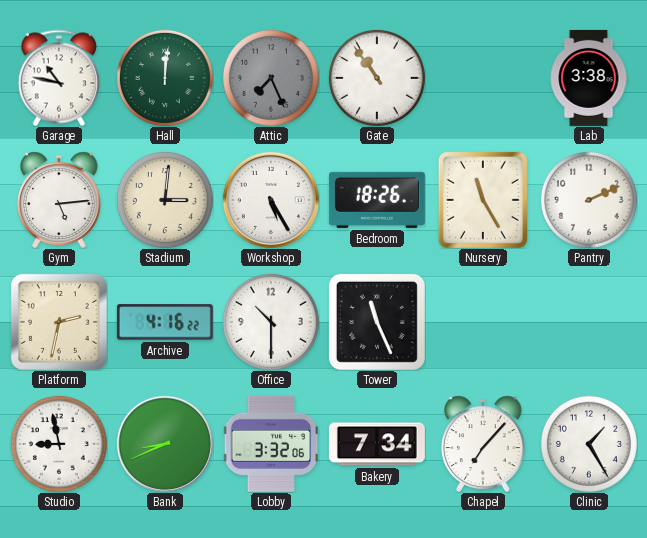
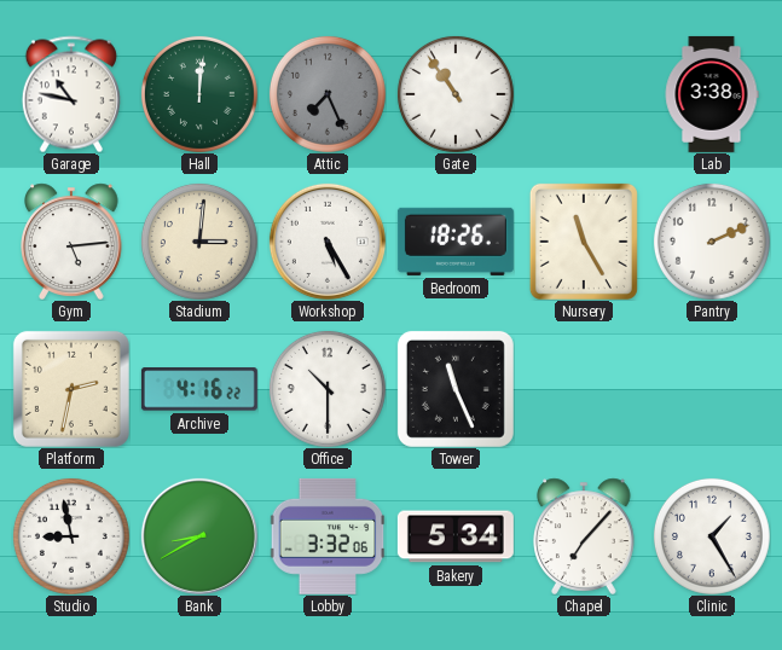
Bank: 8:41 -> 8:40 (199, 536)
Bakery: 7:34 -> 5:34 (456, 536)
